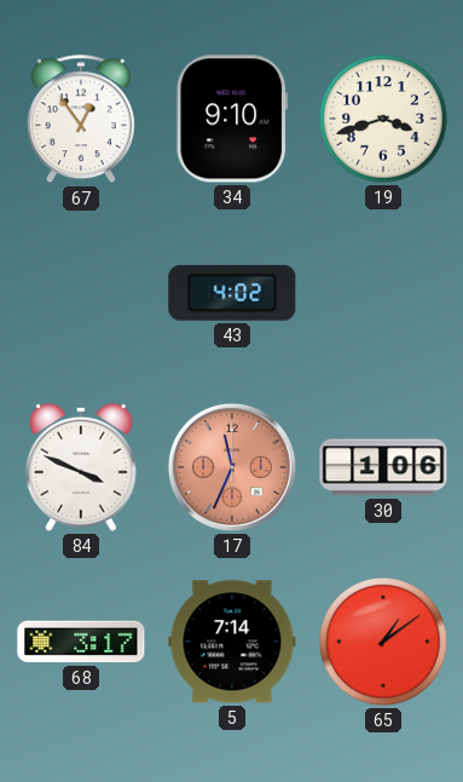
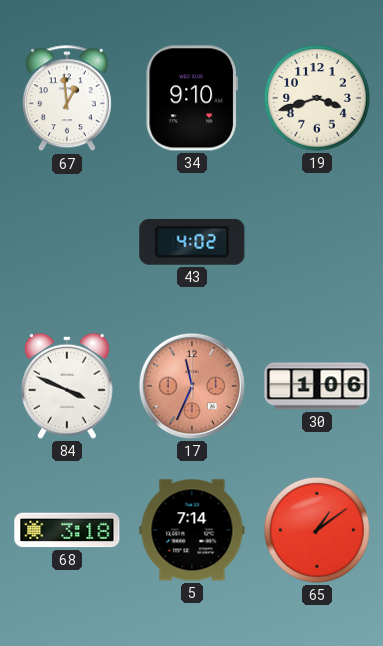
67: 12:54 -> 12:59 (67, 99)
68: 3:17 -> 3:18 (67, 530)
